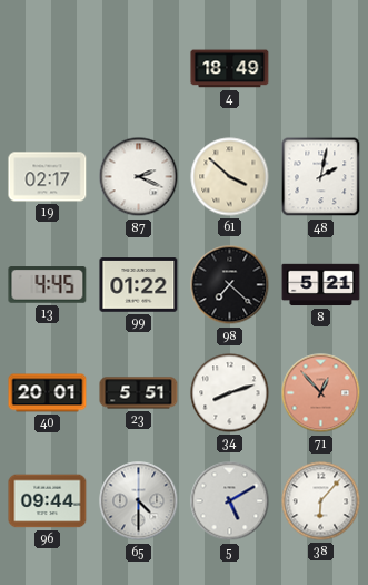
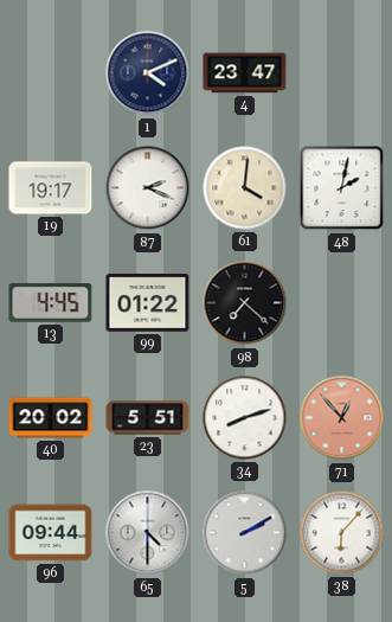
1: none -> 4:11 (148, 73)
4: 18:49 -> 23:47 (245, 73)
19: 02:17 -> 19:17 (51, 188)
61: 3:52 -> 4:01 (245, 188)
8: 5:21 -> none (321, 285)
40: 20:01 -> 20:02 (51, 418)
5: 5:10 -> 2:10 (245, 533)
